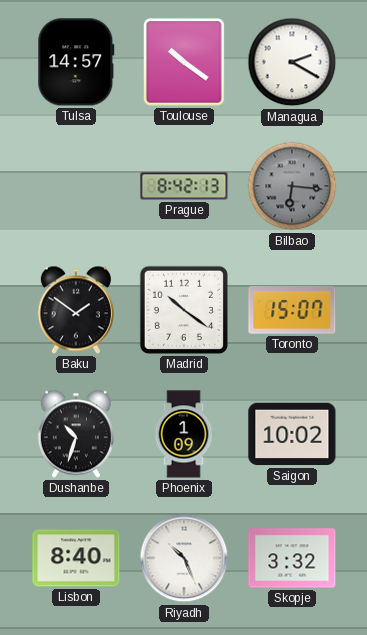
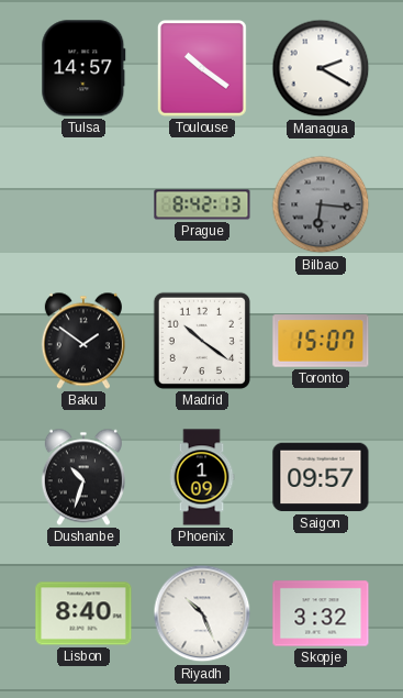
Saigon: 10:02 -> 09:57 (321, 477)
